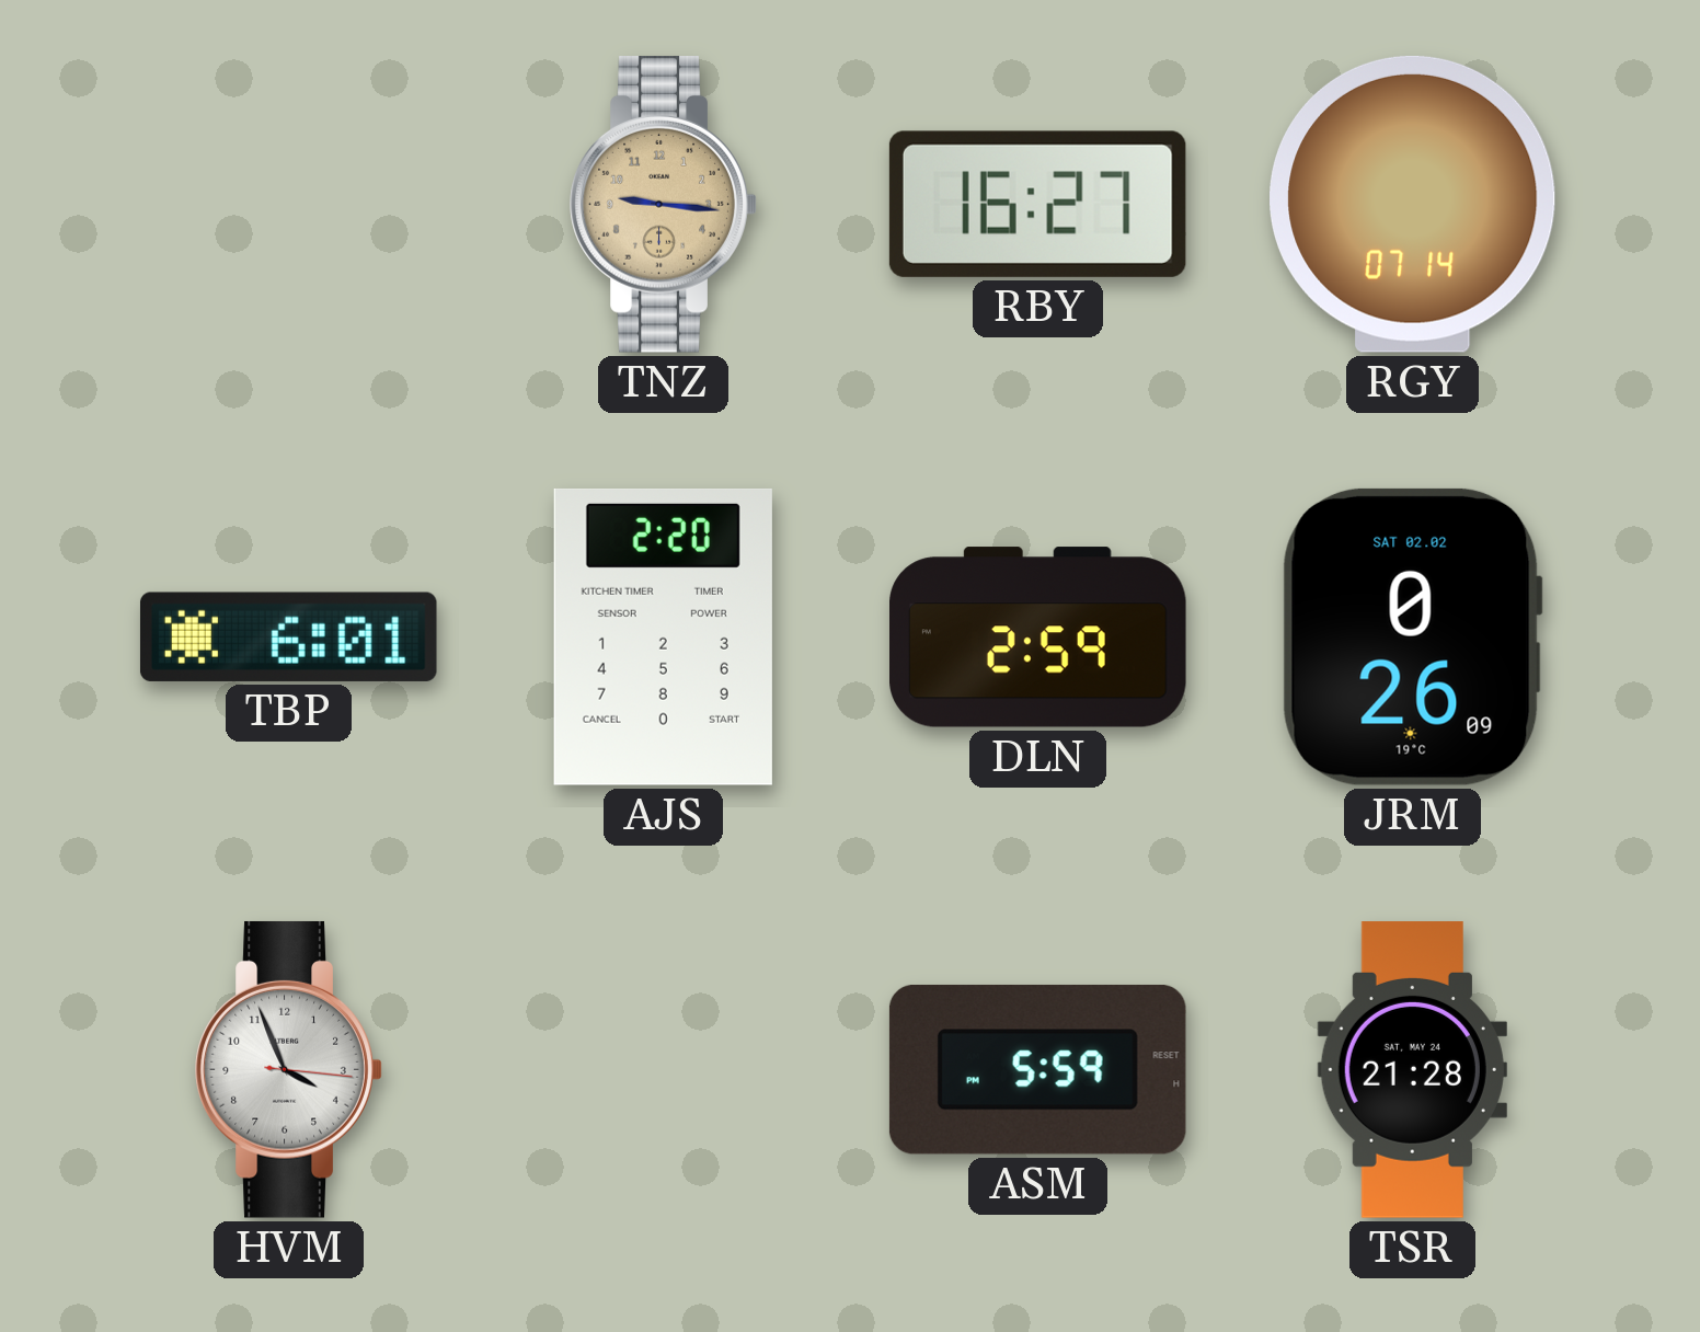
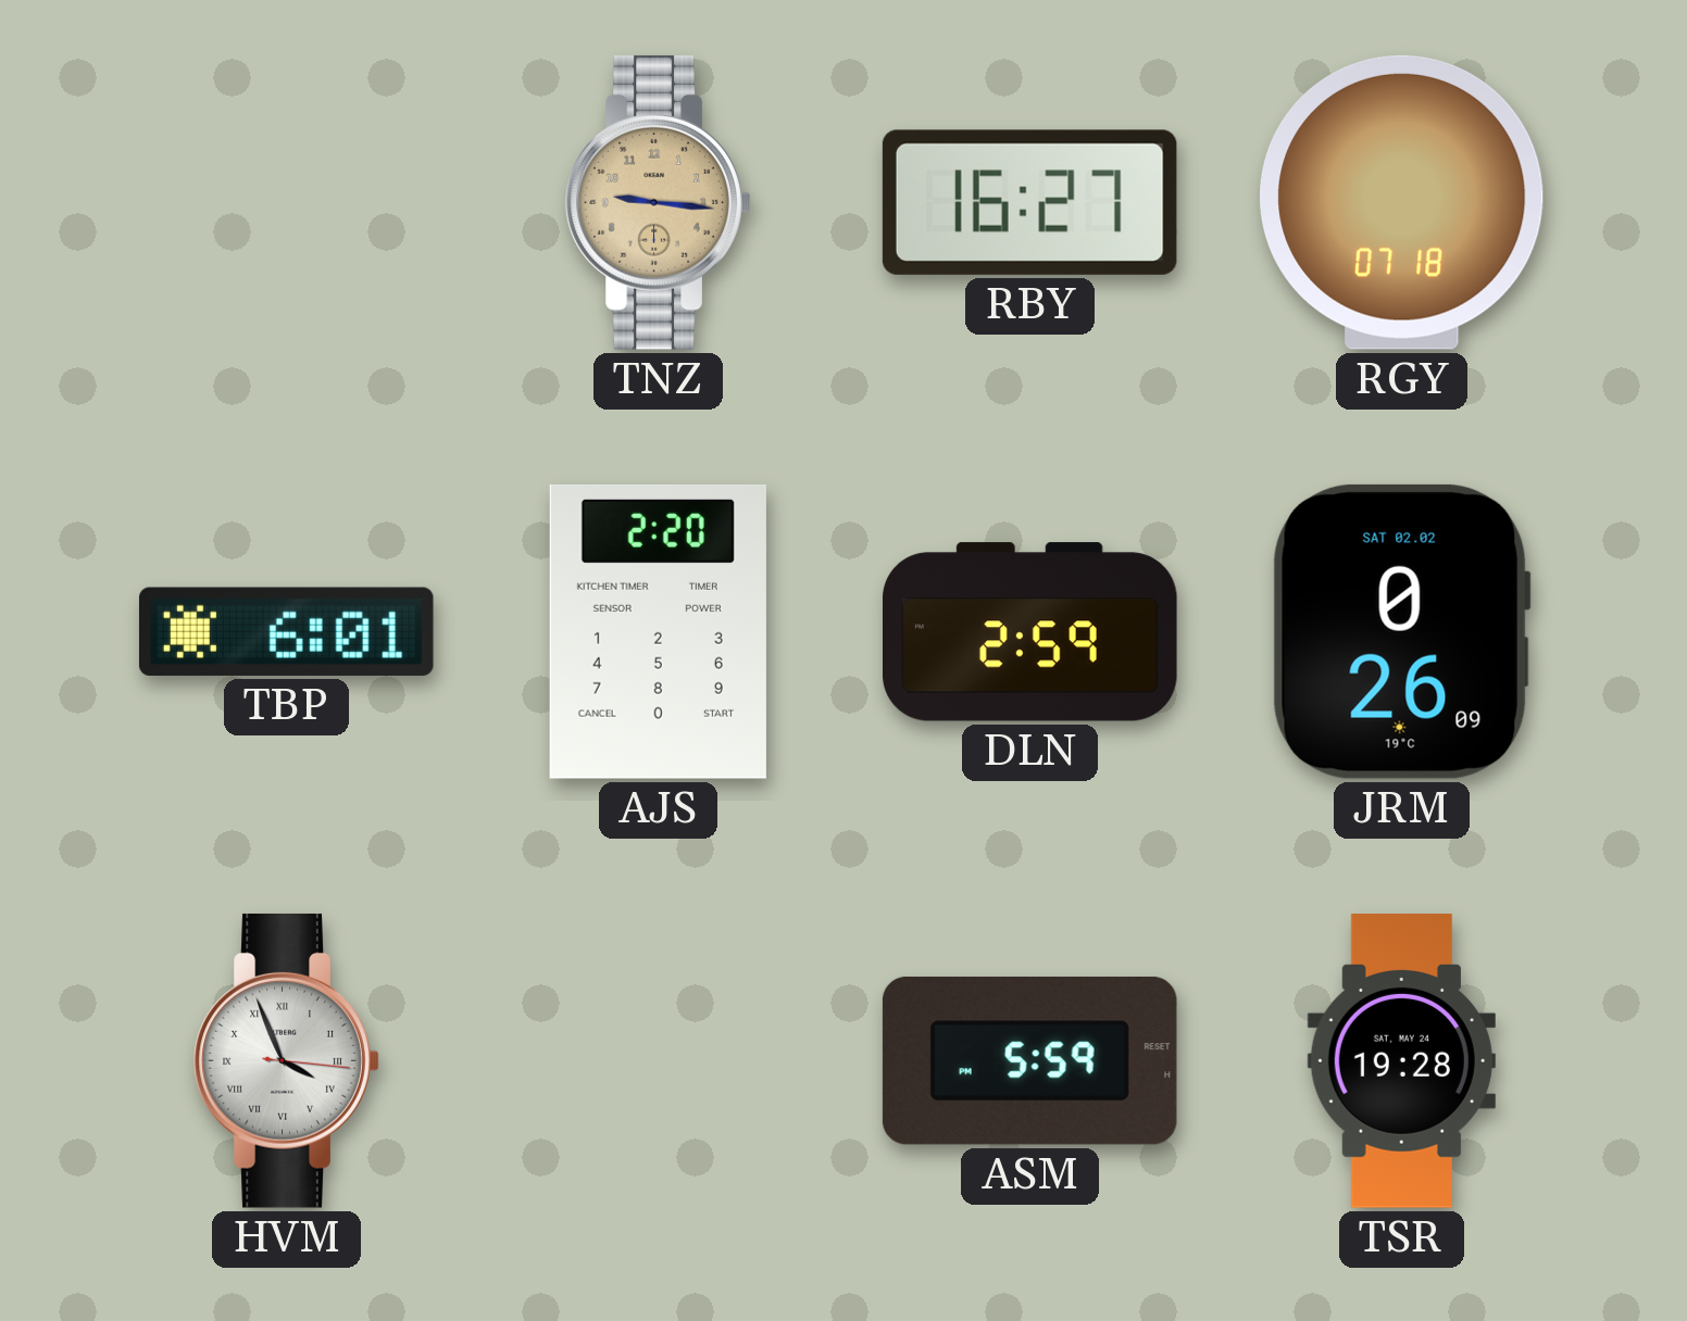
RGY: 07:14 -> 07:18 (1402, 202)
HVM numerals: Arabic -> Roman (286, 1060)
TSR: 21:28 -> 19:28 (1401, 1061)
